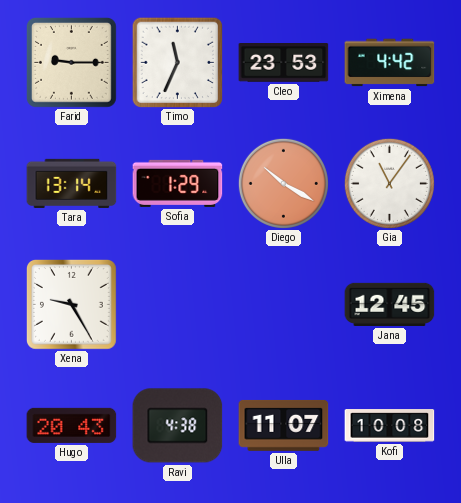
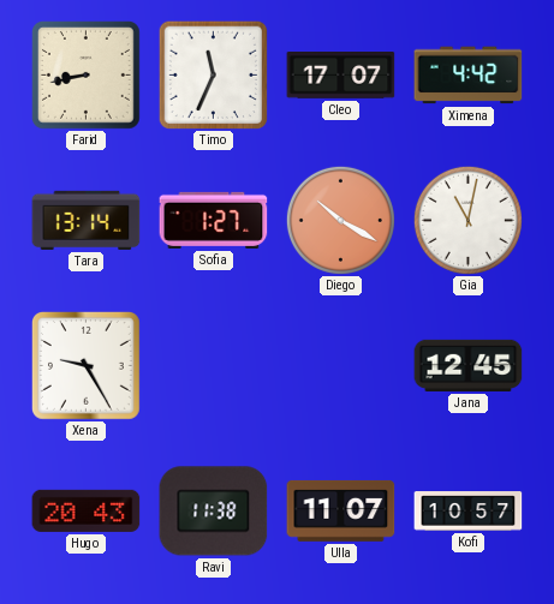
Farid: 9:15 -> 8:43 (87, 76)
Cleo: 23:53 -> 17:07 (341, 76)
Sofia: 1:29 -> 1:27 (214, 220)
Gia: 11:06 -> 11:02 (467, 220)
Ravi: 4:38 -> 11:38 (214, 512)
Kofi: 10:08 -> 10:57 (469, 512)
